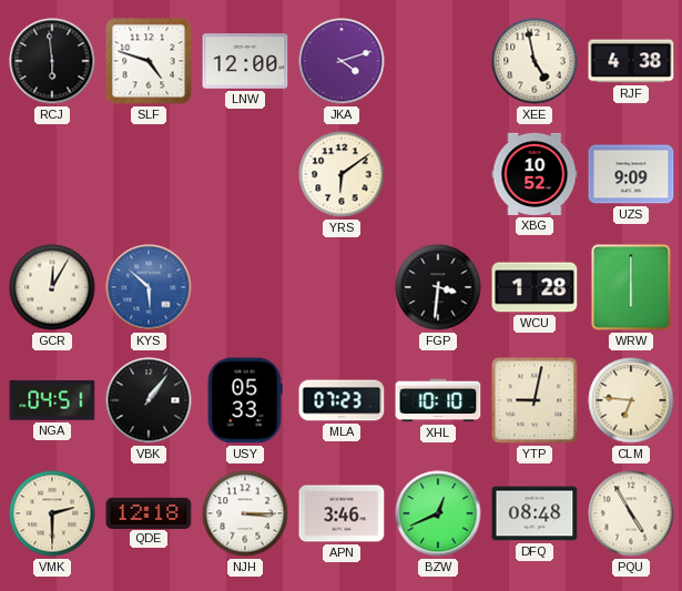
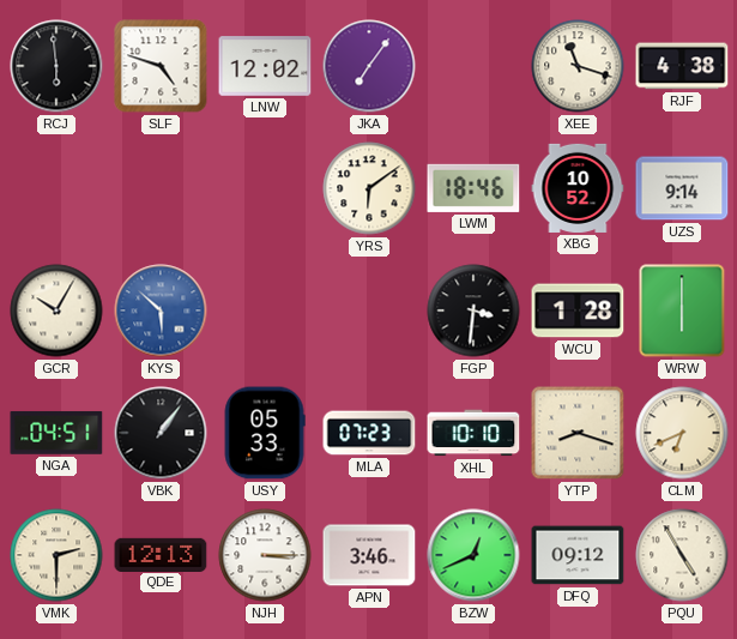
LNW: 12:00 -> 12:02 (265, 66)
JKA: 4:12 -> 7:06 (369, 66)
XEE: 4:58 -> 11:18 (578, 66)
LWM: none -> 18:46 (473, 188)
UZS: 9:09 -> 9:14 (682, 188)
GCR: 12:05 -> 10:05 (56, 311)
YTP: 9:02 -> 8:18 (578, 433)
CLM: 6:46 -> 6:41 (682, 433)
QDE: 12:18 -> 12:13 (161, 554)
DFQ: 08:48 -> 09:12 (578, 555)
